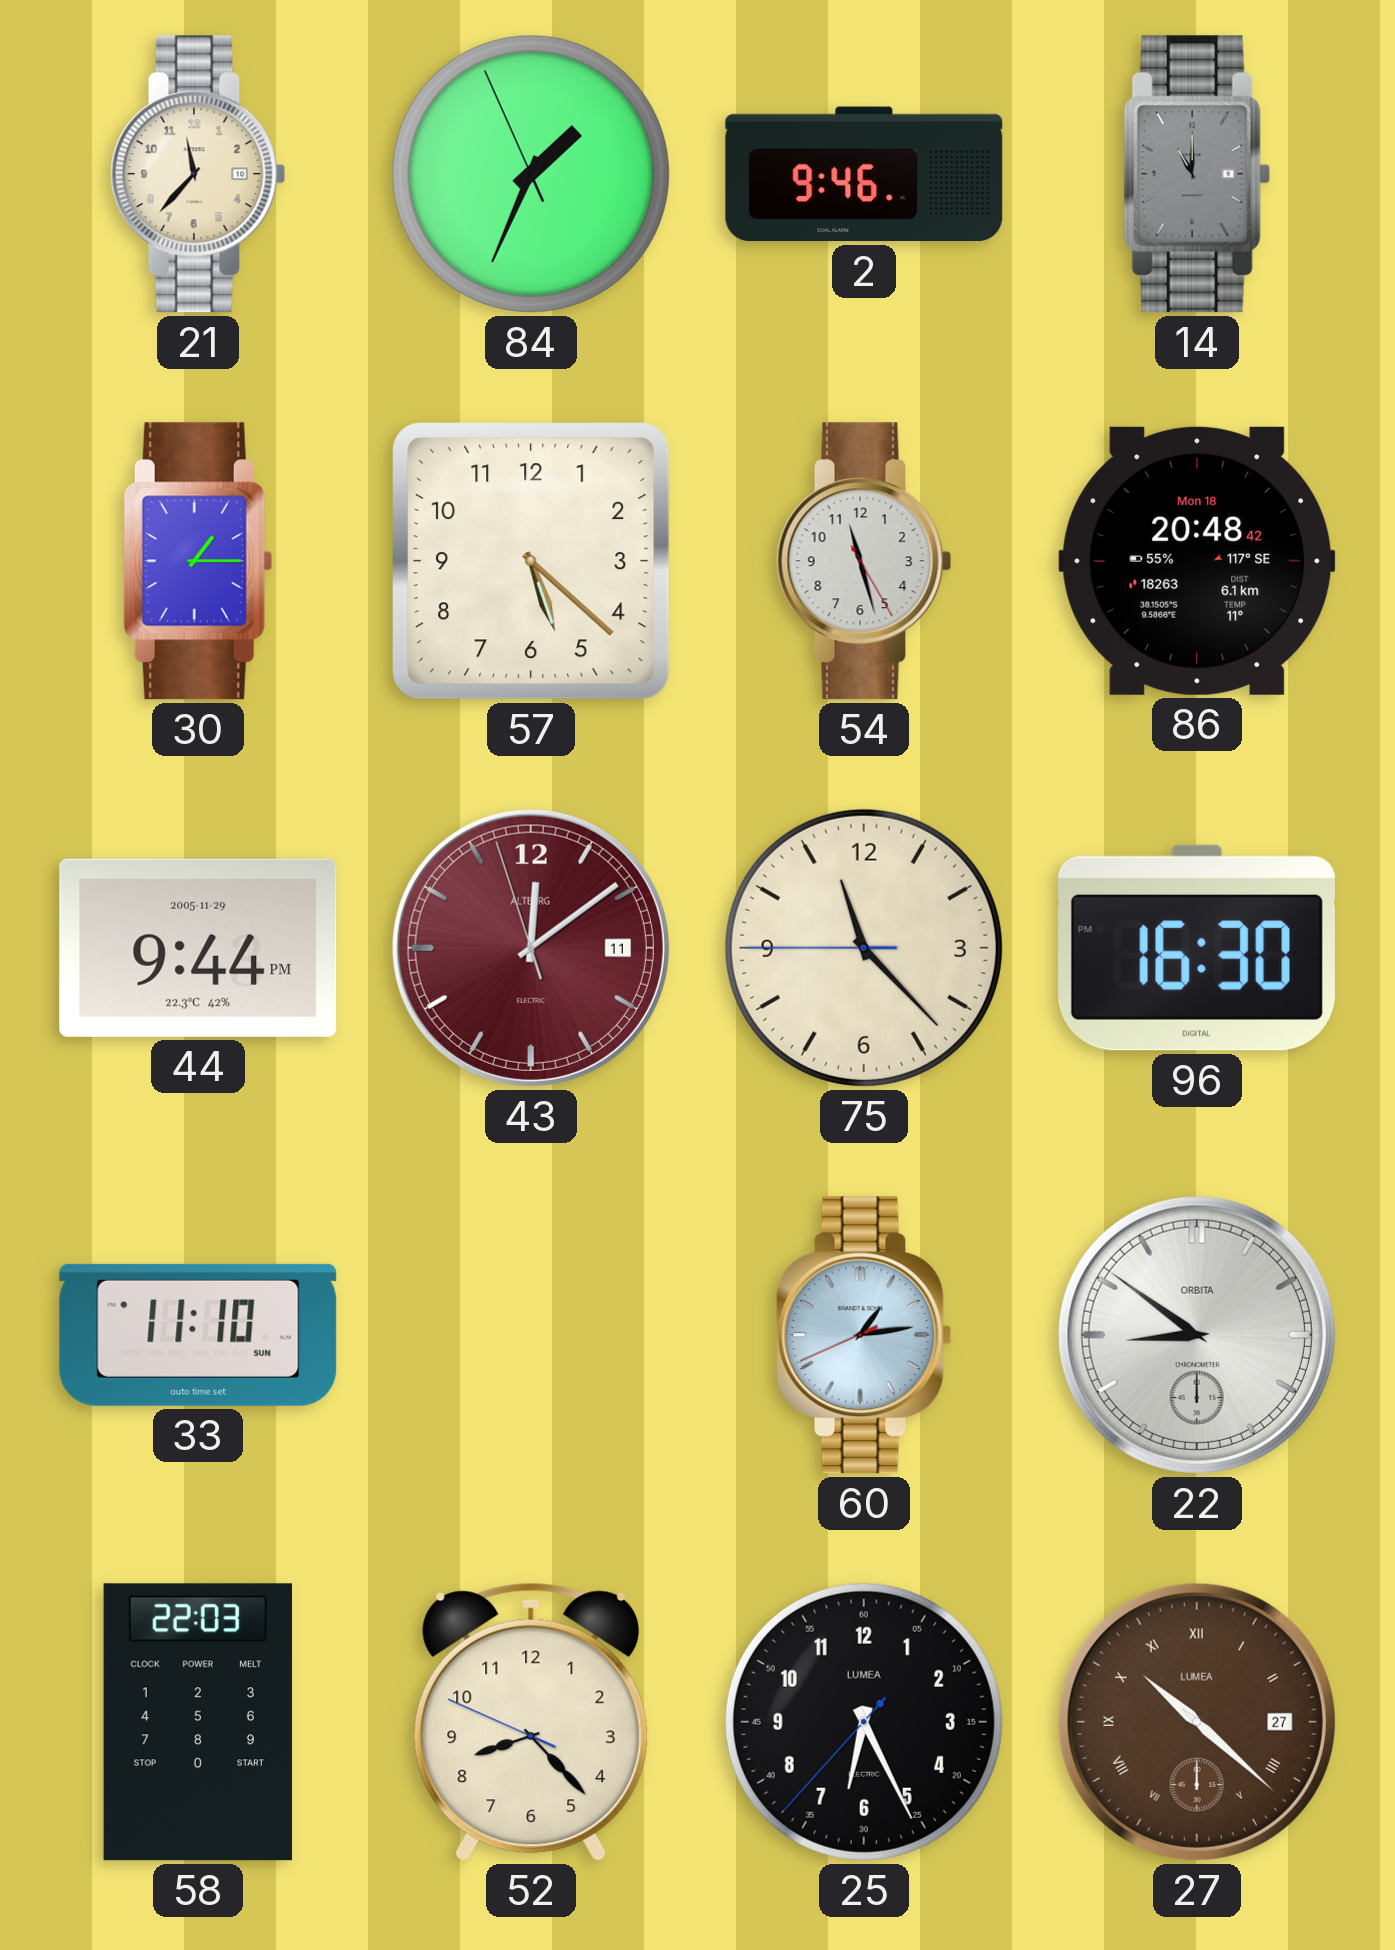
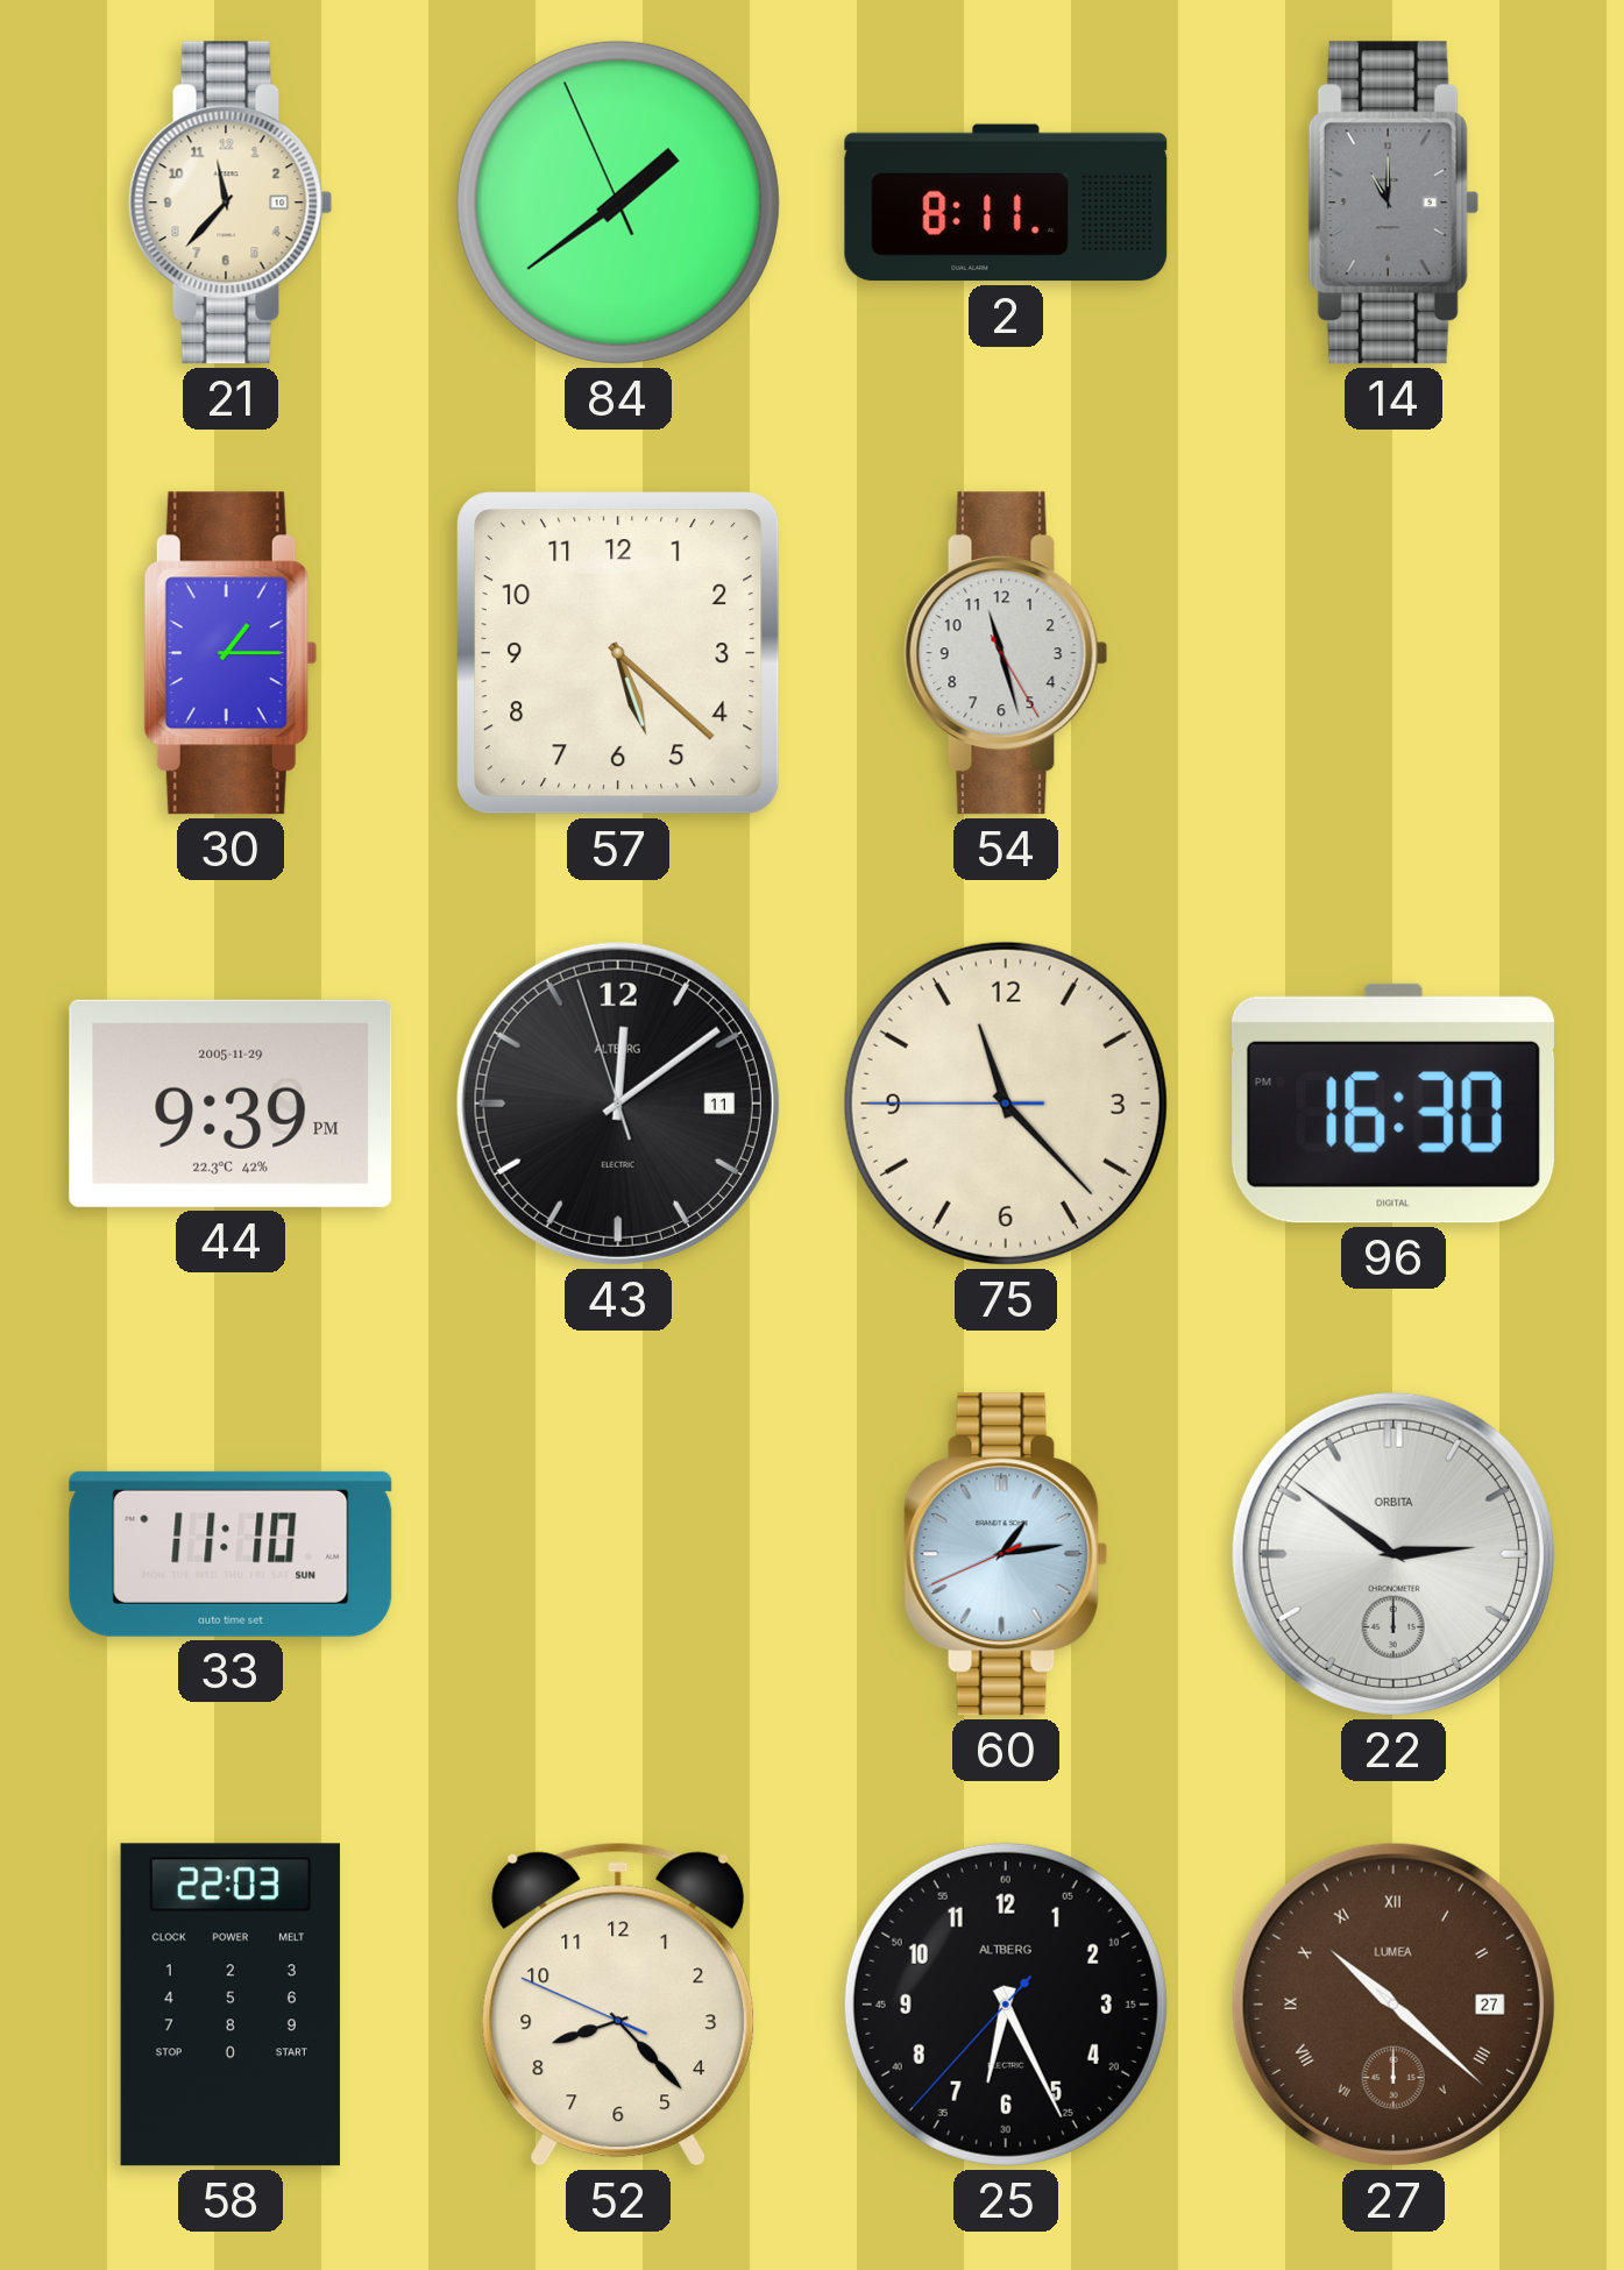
84: 1:33 -> 1:38 (618, 203)
2: 9:46 -> 8:11 (1006, 203)
86: 20:48 -> none (1197, 561)
44: 9:44 -> 9:39 (231, 1104)
43 dial: burgundy -> black (618, 1104)
22: 8:51 -> 2:51 (1393, 1554)
25 brand: LUMEA -> ALTBERG (1006, 2005)
